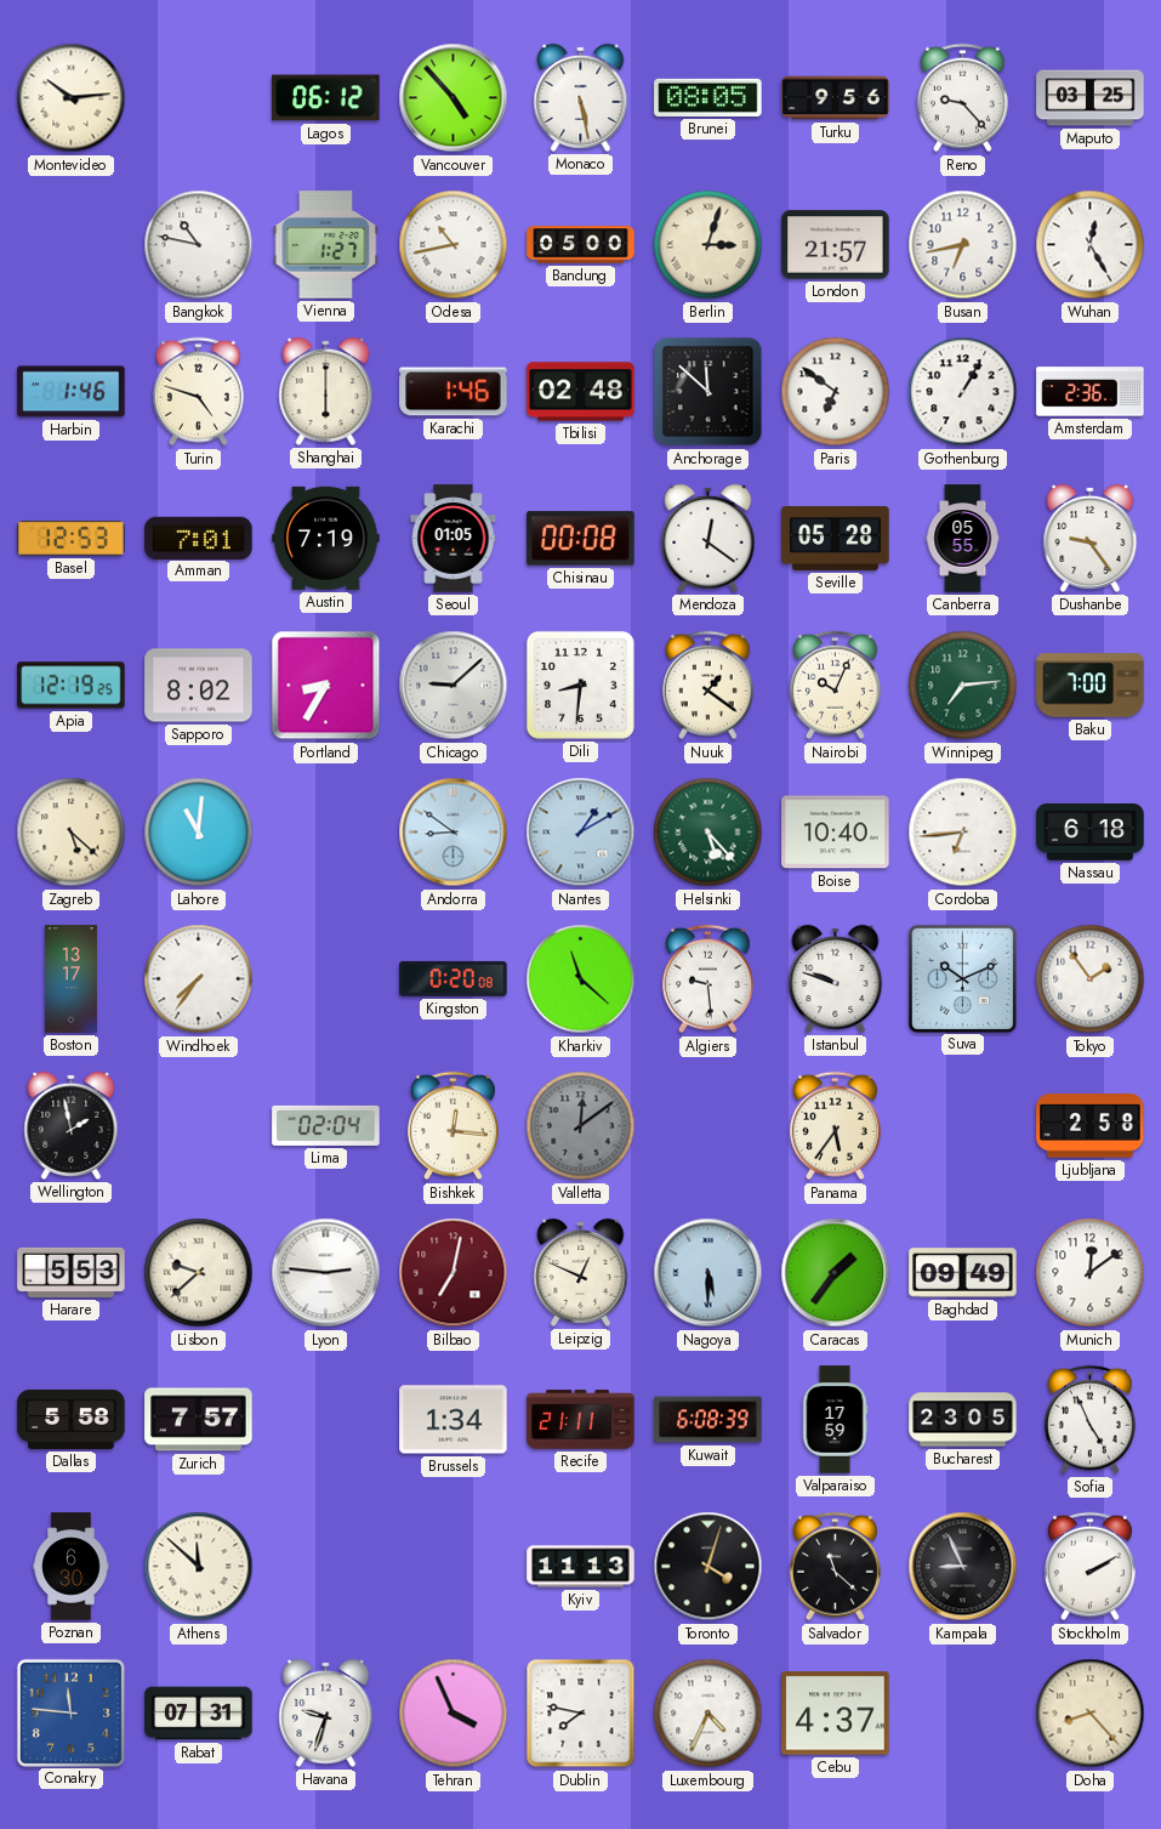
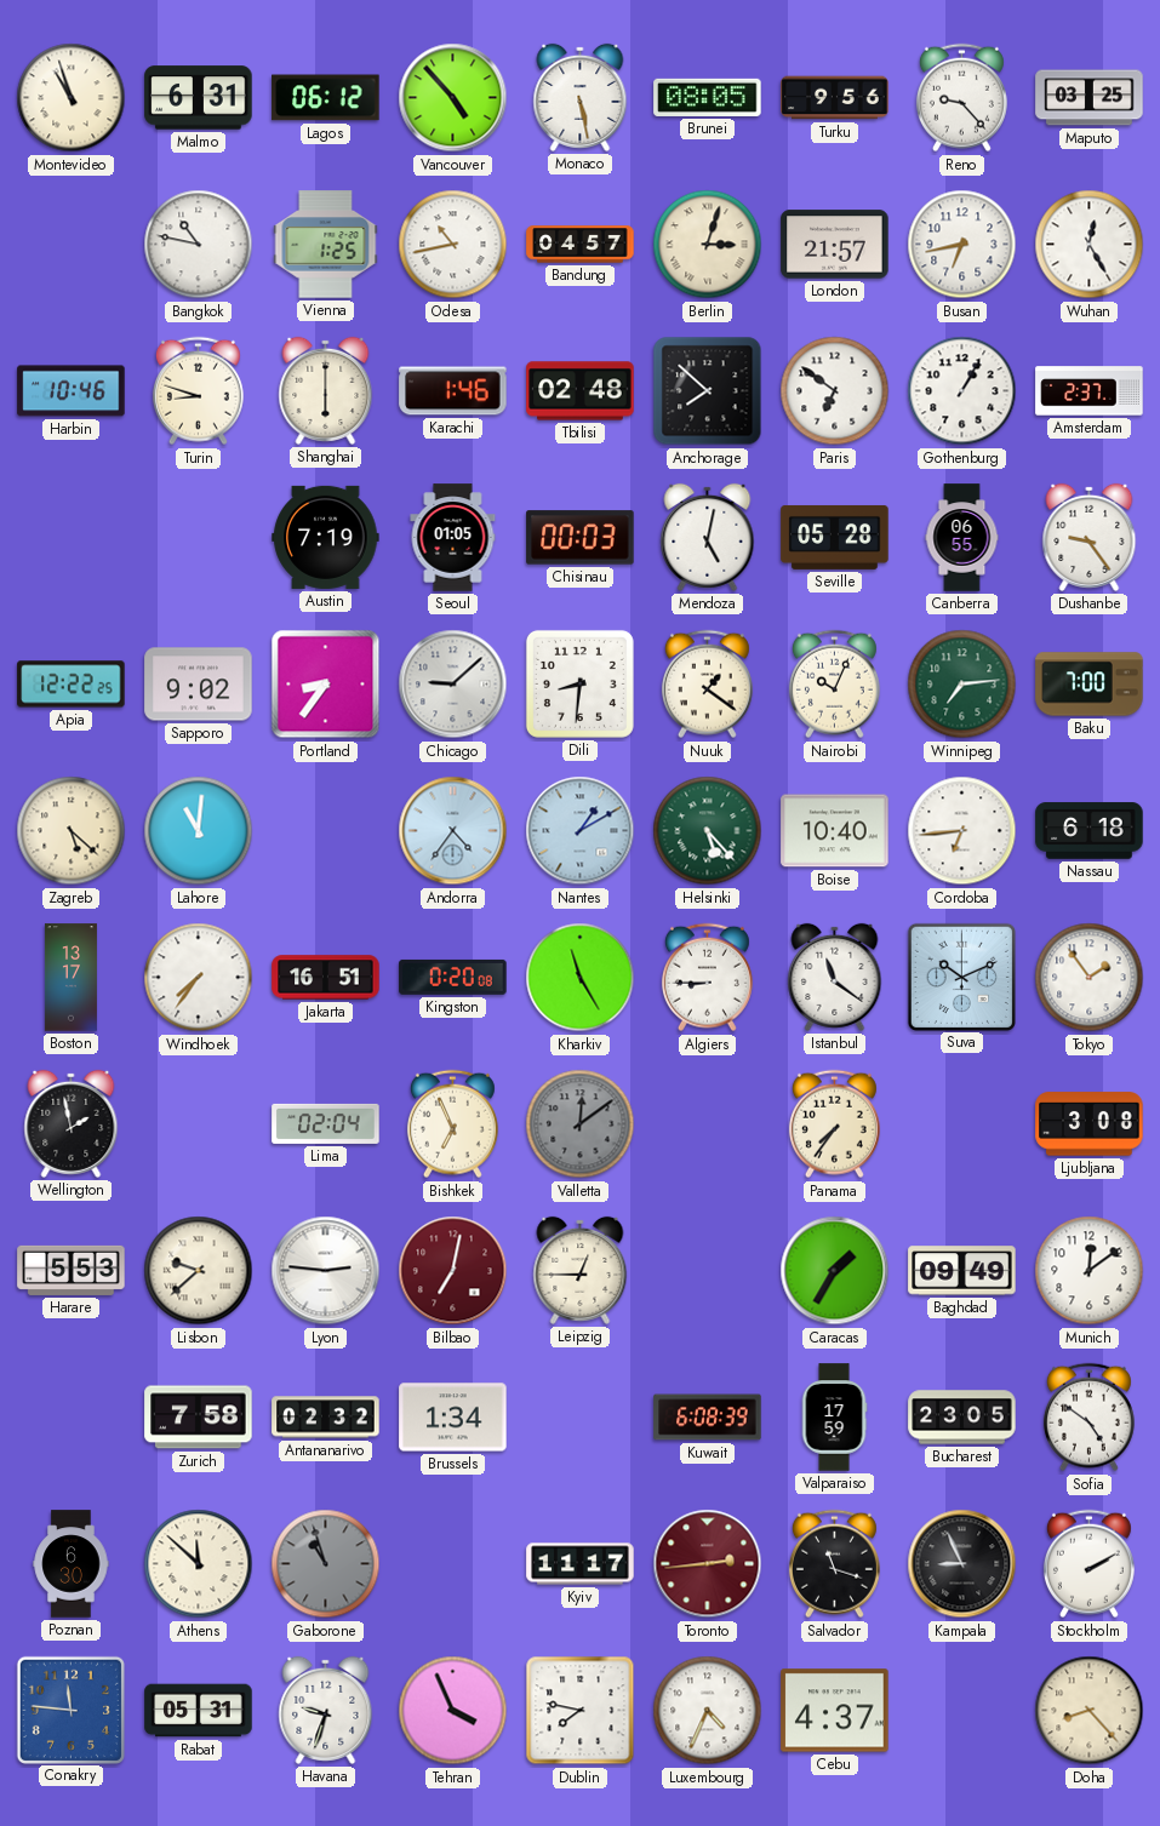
Montevideo: 10:14 -> 10:57 (72, 98)
Malmo: none -> 6:31 (199, 98)
Vienna: 1:27 -> 1:25 (326, 245)
Bandung: 05:00 -> 04:57 (581, 245)
Harbin: 1:46 -> 10:46 (72, 391)
Turin: 4:48 -> 8:48 (198, 391)
Anchorage: 11:52 -> 7:52 (708, 391)
Amsterdam: 2:36 -> 2:37 (1090, 391)
Basel: 12:53 -> none (72, 538)
Amman: 7:01 -> none (199, 538)
Chisinau: 00:08 -> 00:03 (581, 538)
Mendoza: 12:21 -> 5:02 (708, 537)
Canberra: 05:55 -> 06:55 (962, 538)
Apia: 12:19 -> 12:22 (72, 685)
Sapporo: 8:02 -> 9:02 (199, 685)
Portland: 8:35 -> 8:36 (326, 685)
Andorra: 8:51 -> 4:36 (453, 831)
Jakarta: none -> 16:51 (326, 978)
Kharkiv: 11:22 -> 11:25 (581, 978)
Algiers: 9:29 -> 8:45 (707, 978)
Istanbul: 9:48 -> 11:21 (835, 977)
Bishkek: 12:16 -> 6:56 (452, 1124)
Panama: 5:36 -> 7:36 (834, 1124)
Ljubljana: 2:58 -> 3:08 (1090, 1124)
Leipzig: 12:49 -> 12:45 (581, 1270)
Nagoya: 5:30 -> none (708, 1273)
Caracas: 1:36 -> 1:35 (835, 1271)
Dallas: 5:58 -> none (72, 1419)
Zurich: 7:57 -> 7:58 (199, 1418)
Antananarivo: none -> 02:32 (326, 1418)
Recife: 21:11 -> none (581, 1420)
Sofia: 4:56 -> 4:51 (1088, 1418)
Gaborone: none -> 10:57 (326, 1564)
Kyiv: 11:13 -> 11:17 (581, 1564)
Toronto: 4:03 -> 2:44 (708, 1564)
Toronto dial: black -> burgundy (708, 1564)
Salvador: 11:22 -> 11:18 (834, 1564)
Rabat: 07:31 -> 05:31 (199, 1711)
